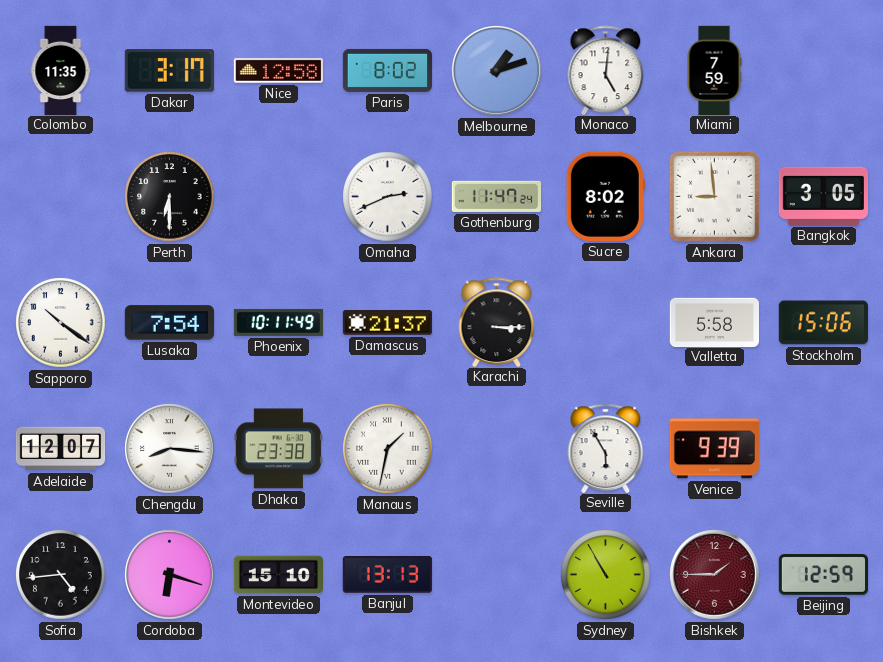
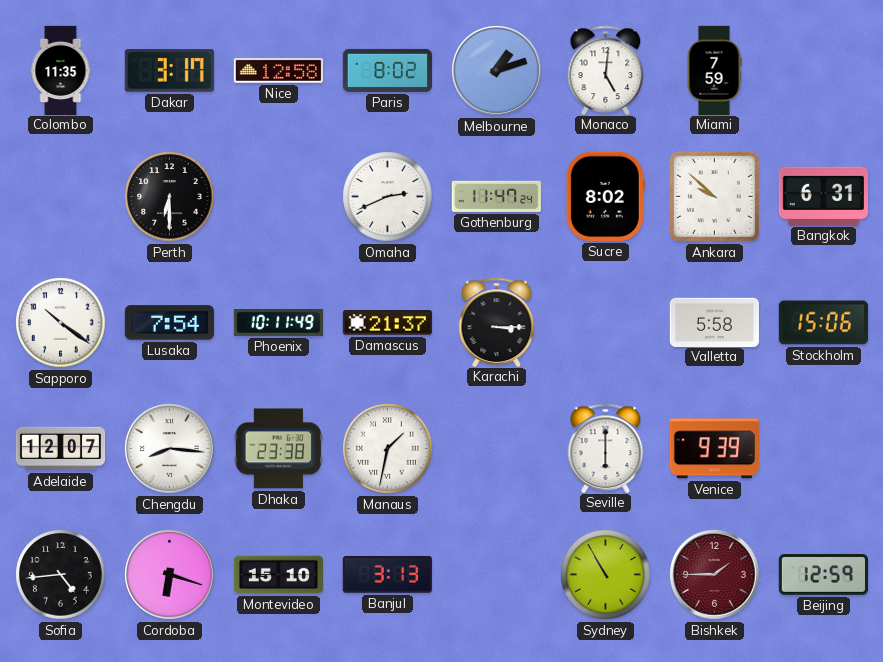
Ankara: 8:59 -> 9:52 (714, 196)
Bangkok: 3:05 -> 6:31 (823, 196)
Seville: 5:55 -> 6:00 (606, 448)
Banjul: 13:13 -> 3:13 (387, 575)
